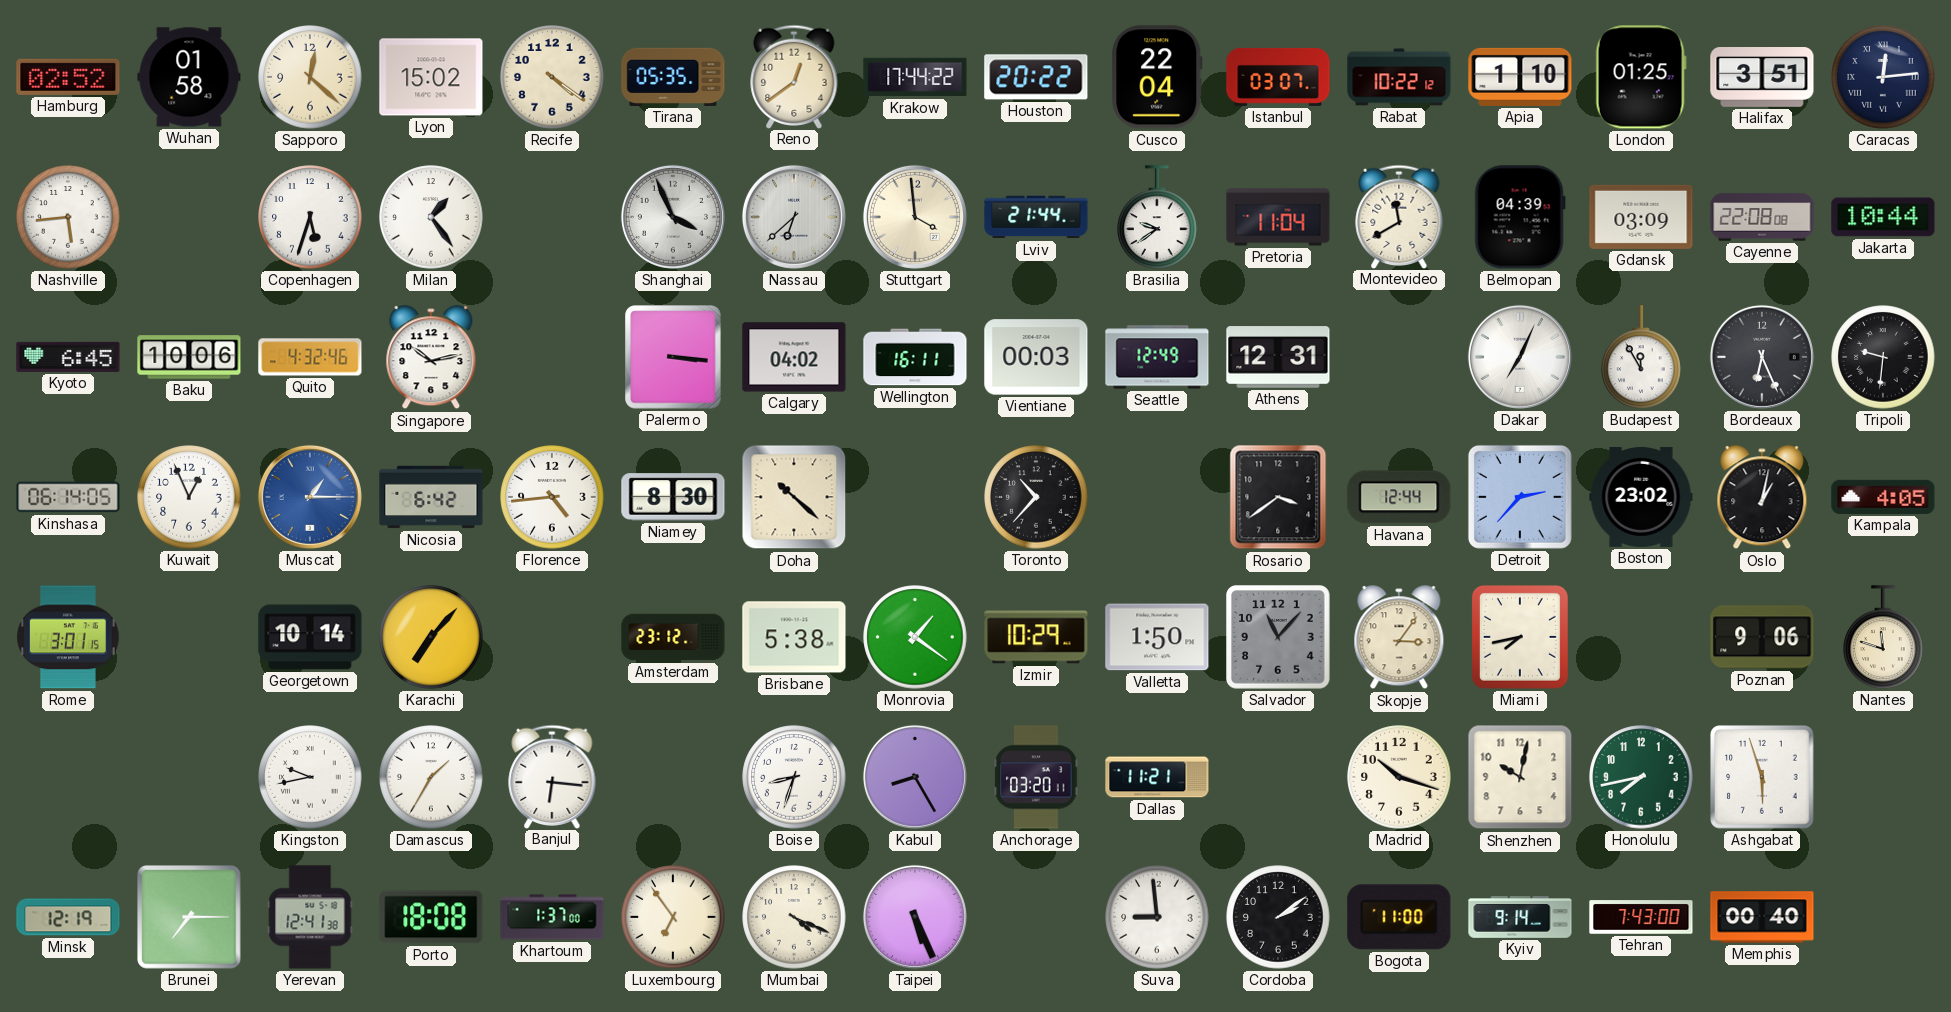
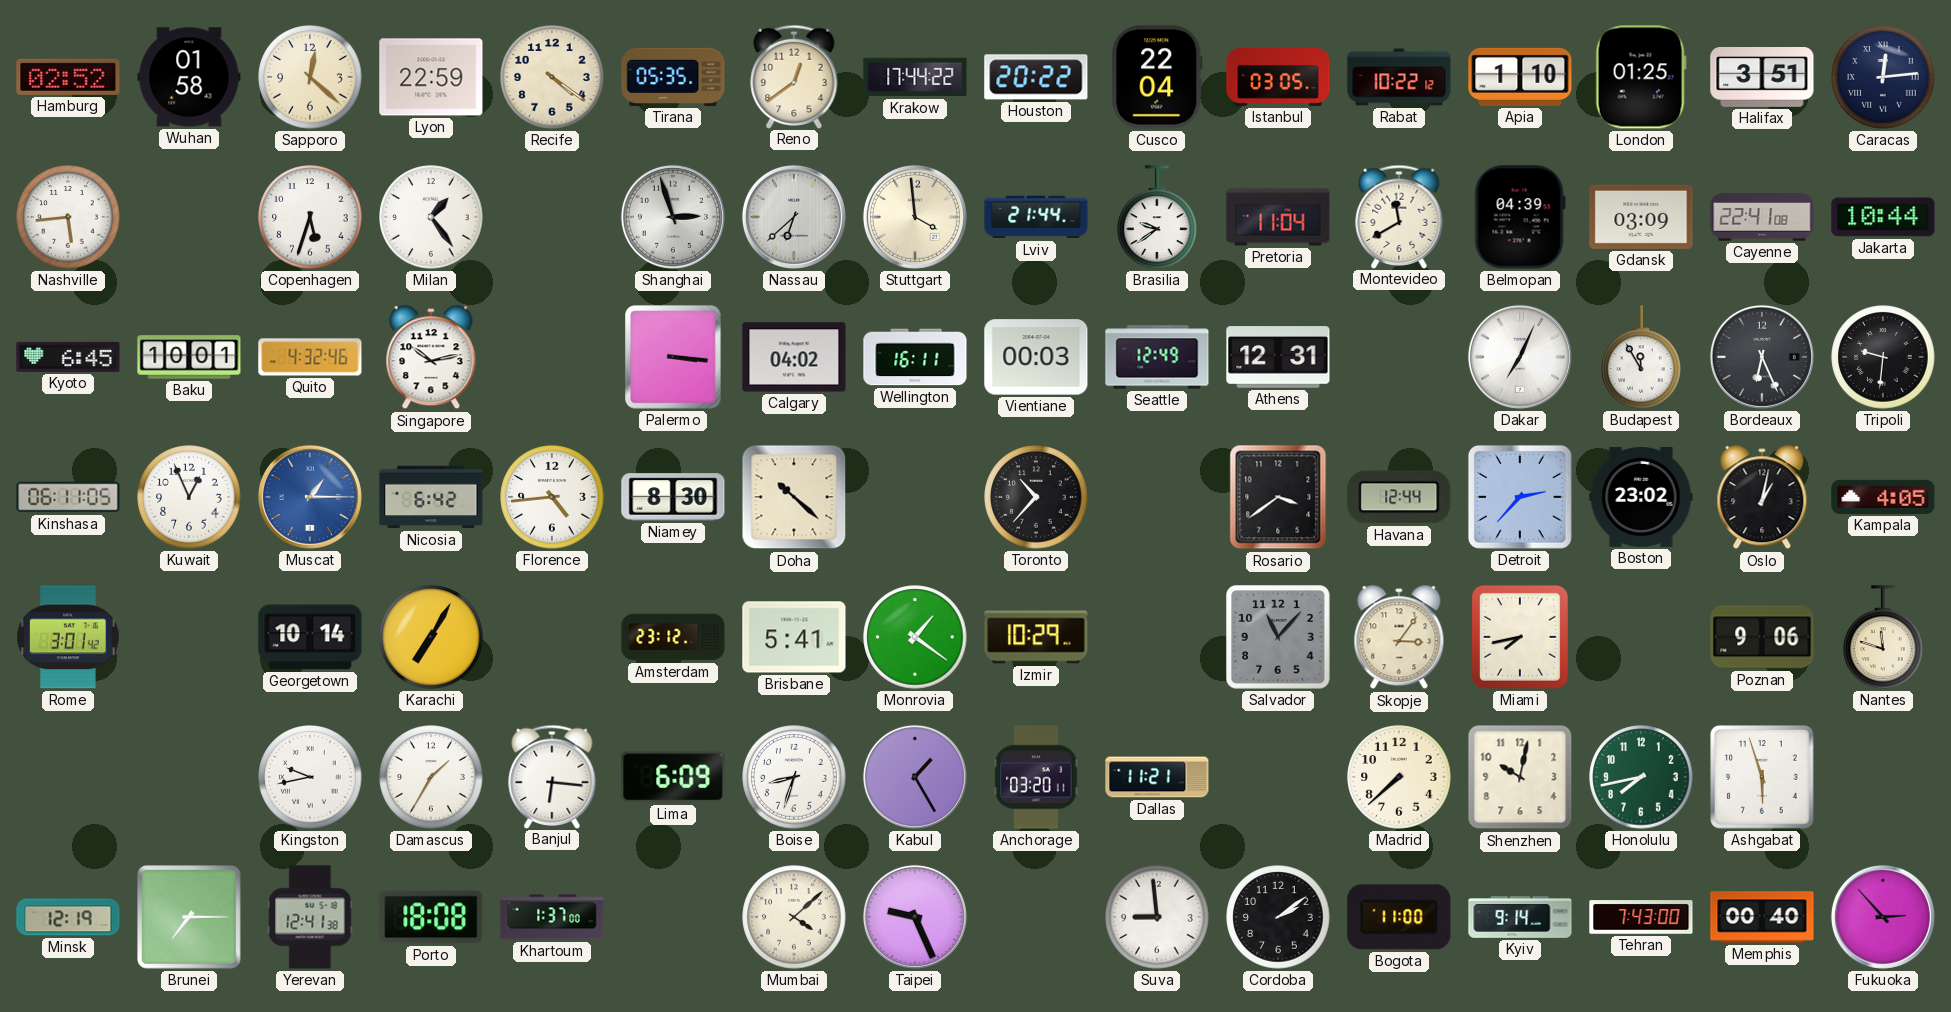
Lyon: 15:02 -> 22:59 (431, 77)
Istanbul: 03:07 -> 03:05 (1278, 77)
Shanghai: 3:56 -> 2:57 (673, 217)
Cayenne: 22:08 -> 22:41 (1762, 217)
Baku: 10:06 -> 10:01 (189, 357)
Kinshasa: 06:14 -> 06:11 (68, 497)
Rome: 3:01:15 -> 3:01:42 (68, 637)
Karachi: 7:07 -> 7:05 (431, 637)
Brisbane: 5:38 -> 5:41 (794, 637)
Valletta: 1:50 -> none (1157, 637)
Lima: none -> 6:09 (673, 777)
Kabul: 8:25 -> 1:25 (915, 777)
Madrid: 10:18 -> 7:38 (1399, 777)
Luxembourg: 6:54 -> none (673, 917)
Mumbai: 4:19 -> 4:08 (794, 917)
Taipei: 5:26 -> 9:26 (915, 917)
Fukuoka: none -> 2:53 (1883, 917)
